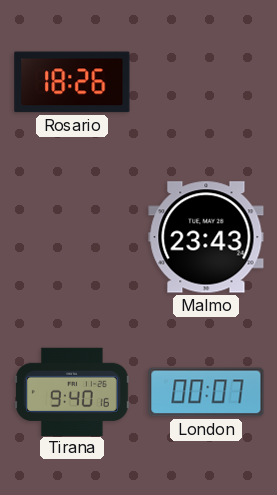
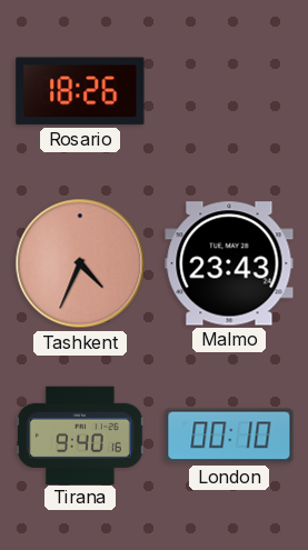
Tashkent: none -> 4:34 (80, 263)
London: 00:07 -> 00:10 (229, 436)
